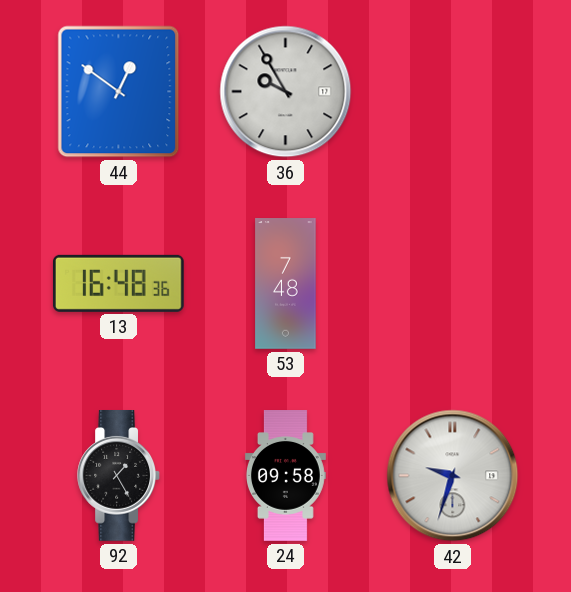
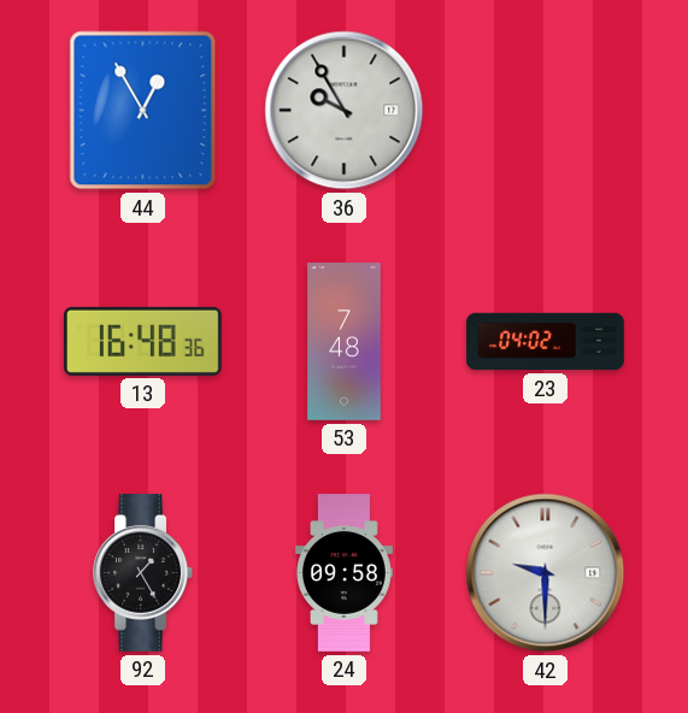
44: 12:51 -> 12:55 (143, 111)
23: none -> 04:02 (546, 342)
42: 9:33 -> 9:30 (546, 573)
